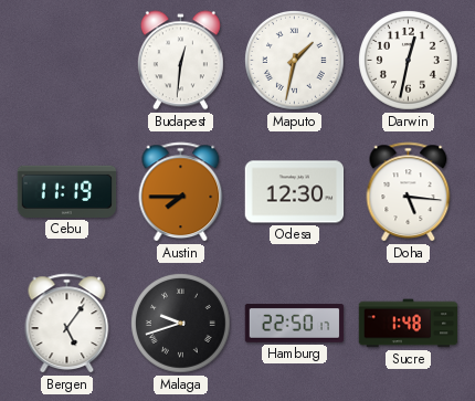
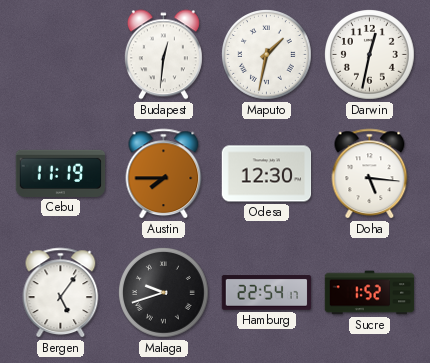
Hamburg: 22:50 -> 22:54 (267, 293)
Sucre: 1:48 -> 1:52 (370, 293)
